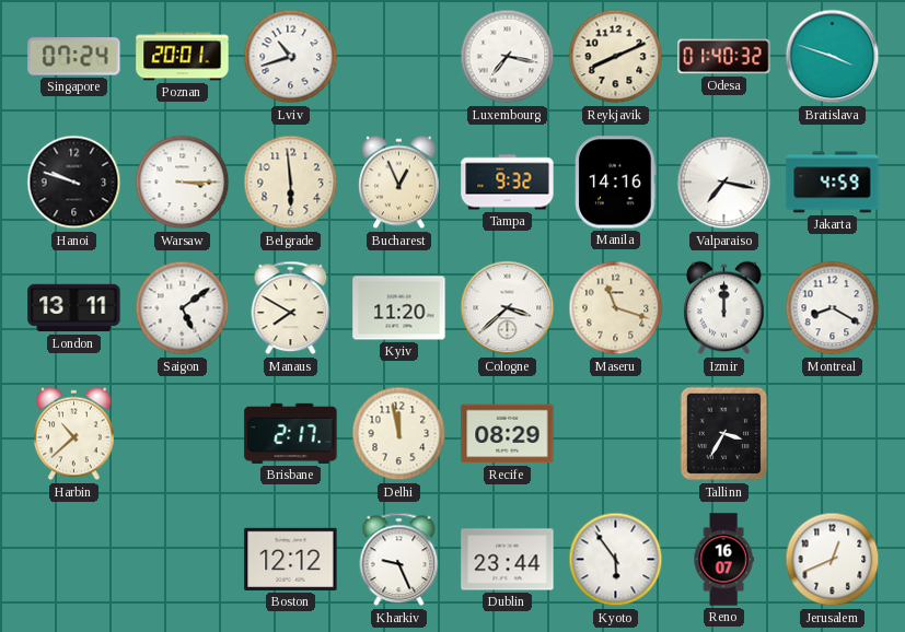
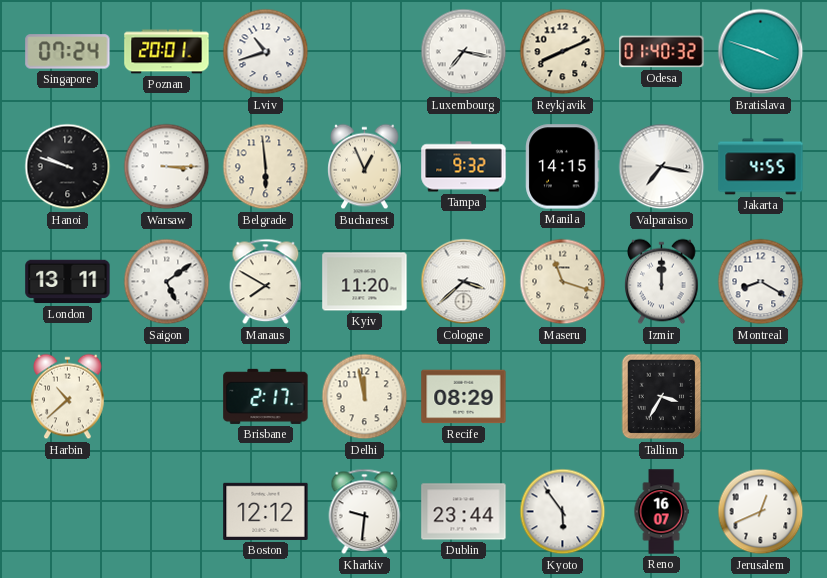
Manila: 14:16 -> 14:15 (563, 167)
Jakarta: 4:59 -> 4:55 (761, 167)
Kharkiv: 9:26 -> 9:31 (365, 512)
